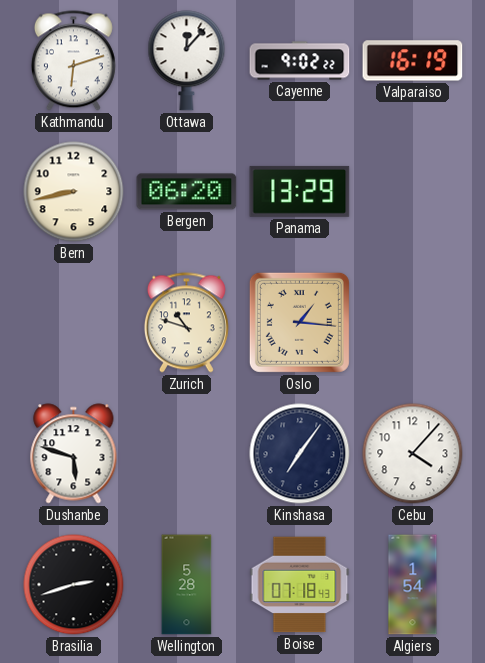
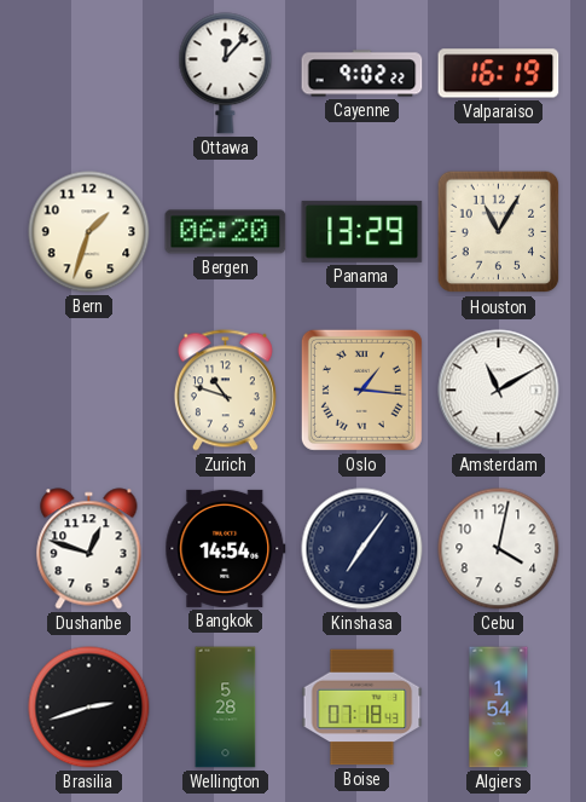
Kathmandu: 6:12 -> none (73, 61)
Bern: 8:43 -> 1:33 (89, 232)
Houston: none -> 11:05 (499, 232)
Amsterdam: none -> 11:10 (499, 391)
Dushanbe: 5:48 -> 12:48 (89, 549)
Bangkok: none -> 14:54 (226, 548)
Cebu: 4:07 -> 4:02 (499, 549)
